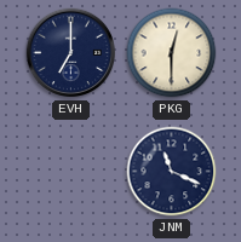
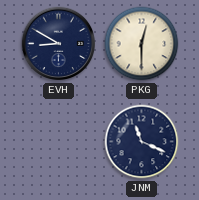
EVH: 7:00 -> 8:50 (59, 44)
